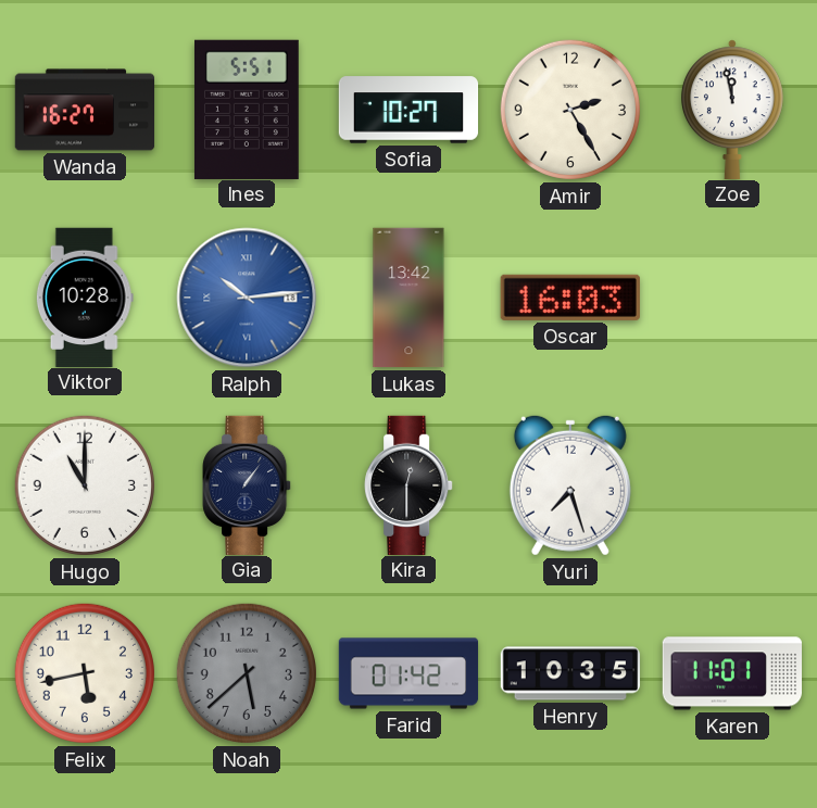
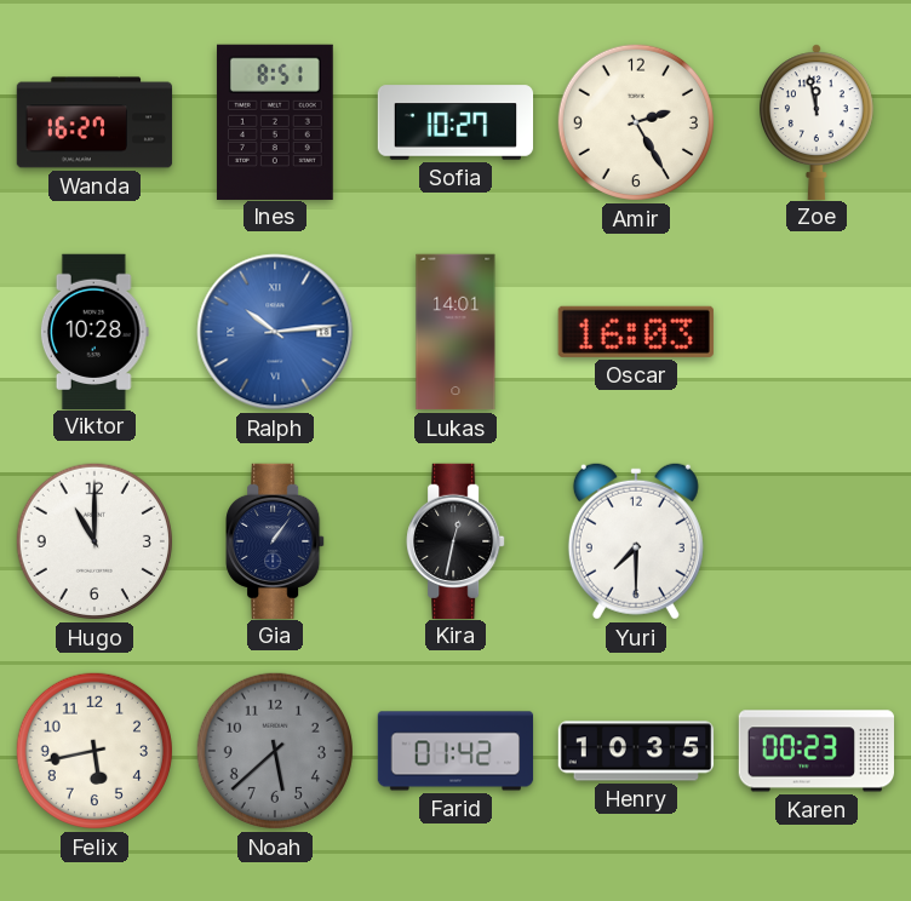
Ines: 5:51 -> 8:51 (275, 121)
Lukas: 13:42 -> 14:01 (456, 332)
Kira: 12:30 -> 12:32 (456, 540)
Yuri: 7:27 -> 7:30 (636, 541)
Karen: 11:01 -> 00:23 (815, 751)
